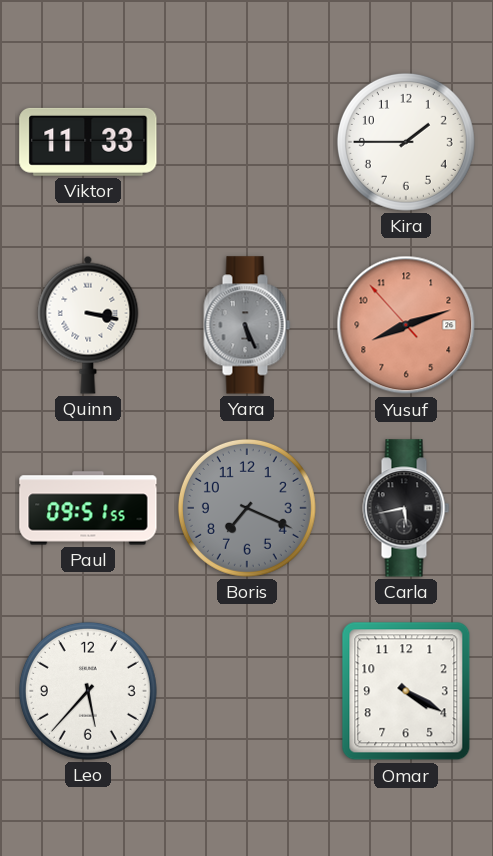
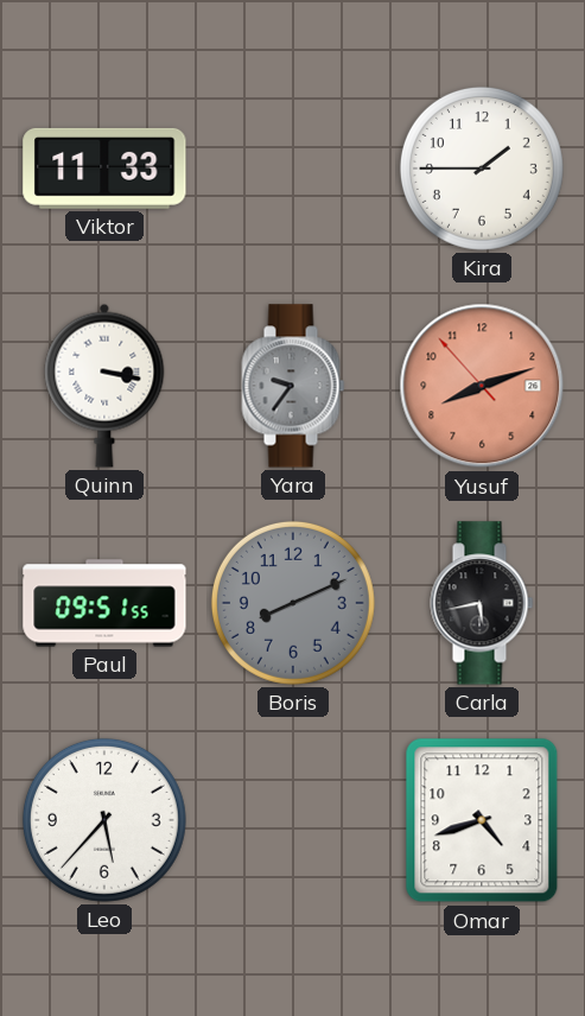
Yara: 5:26 -> 9:36 (293, 386)
Boris: 7:19 -> 8:11 (293, 603)
Omar: 4:20 -> 4:42 (482, 820)
